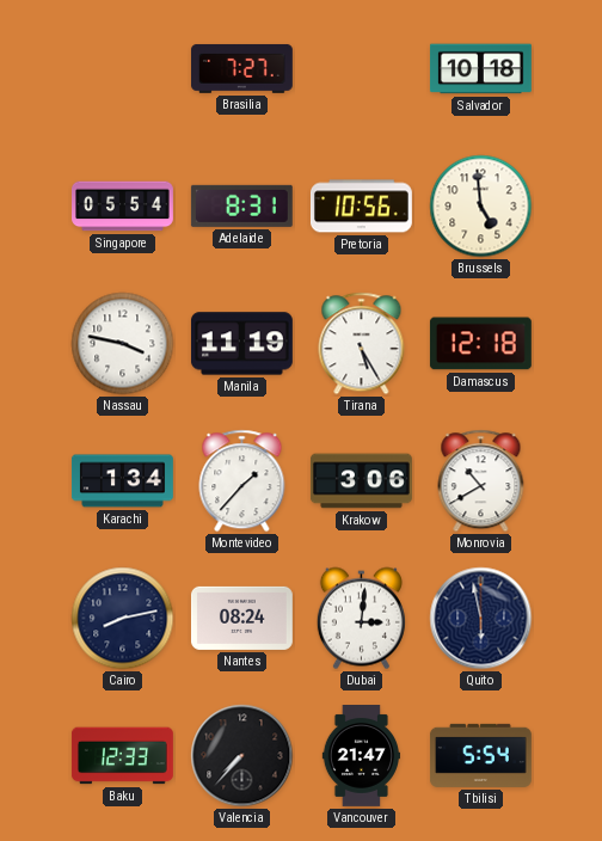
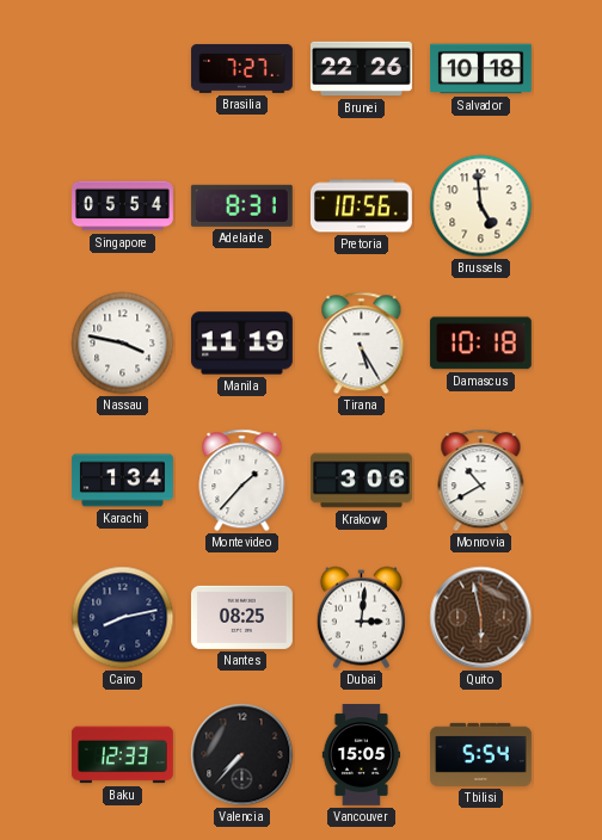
Brunei: none -> 22:26 (362, 69)
Damascus: 12:18 -> 10:18 (480, 344)
Nantes: 08:24 -> 08:25 (241, 617)
Quito dial: navy -> brown (481, 618)
Vancouver: 21:47 -> 15:05 (361, 755)
